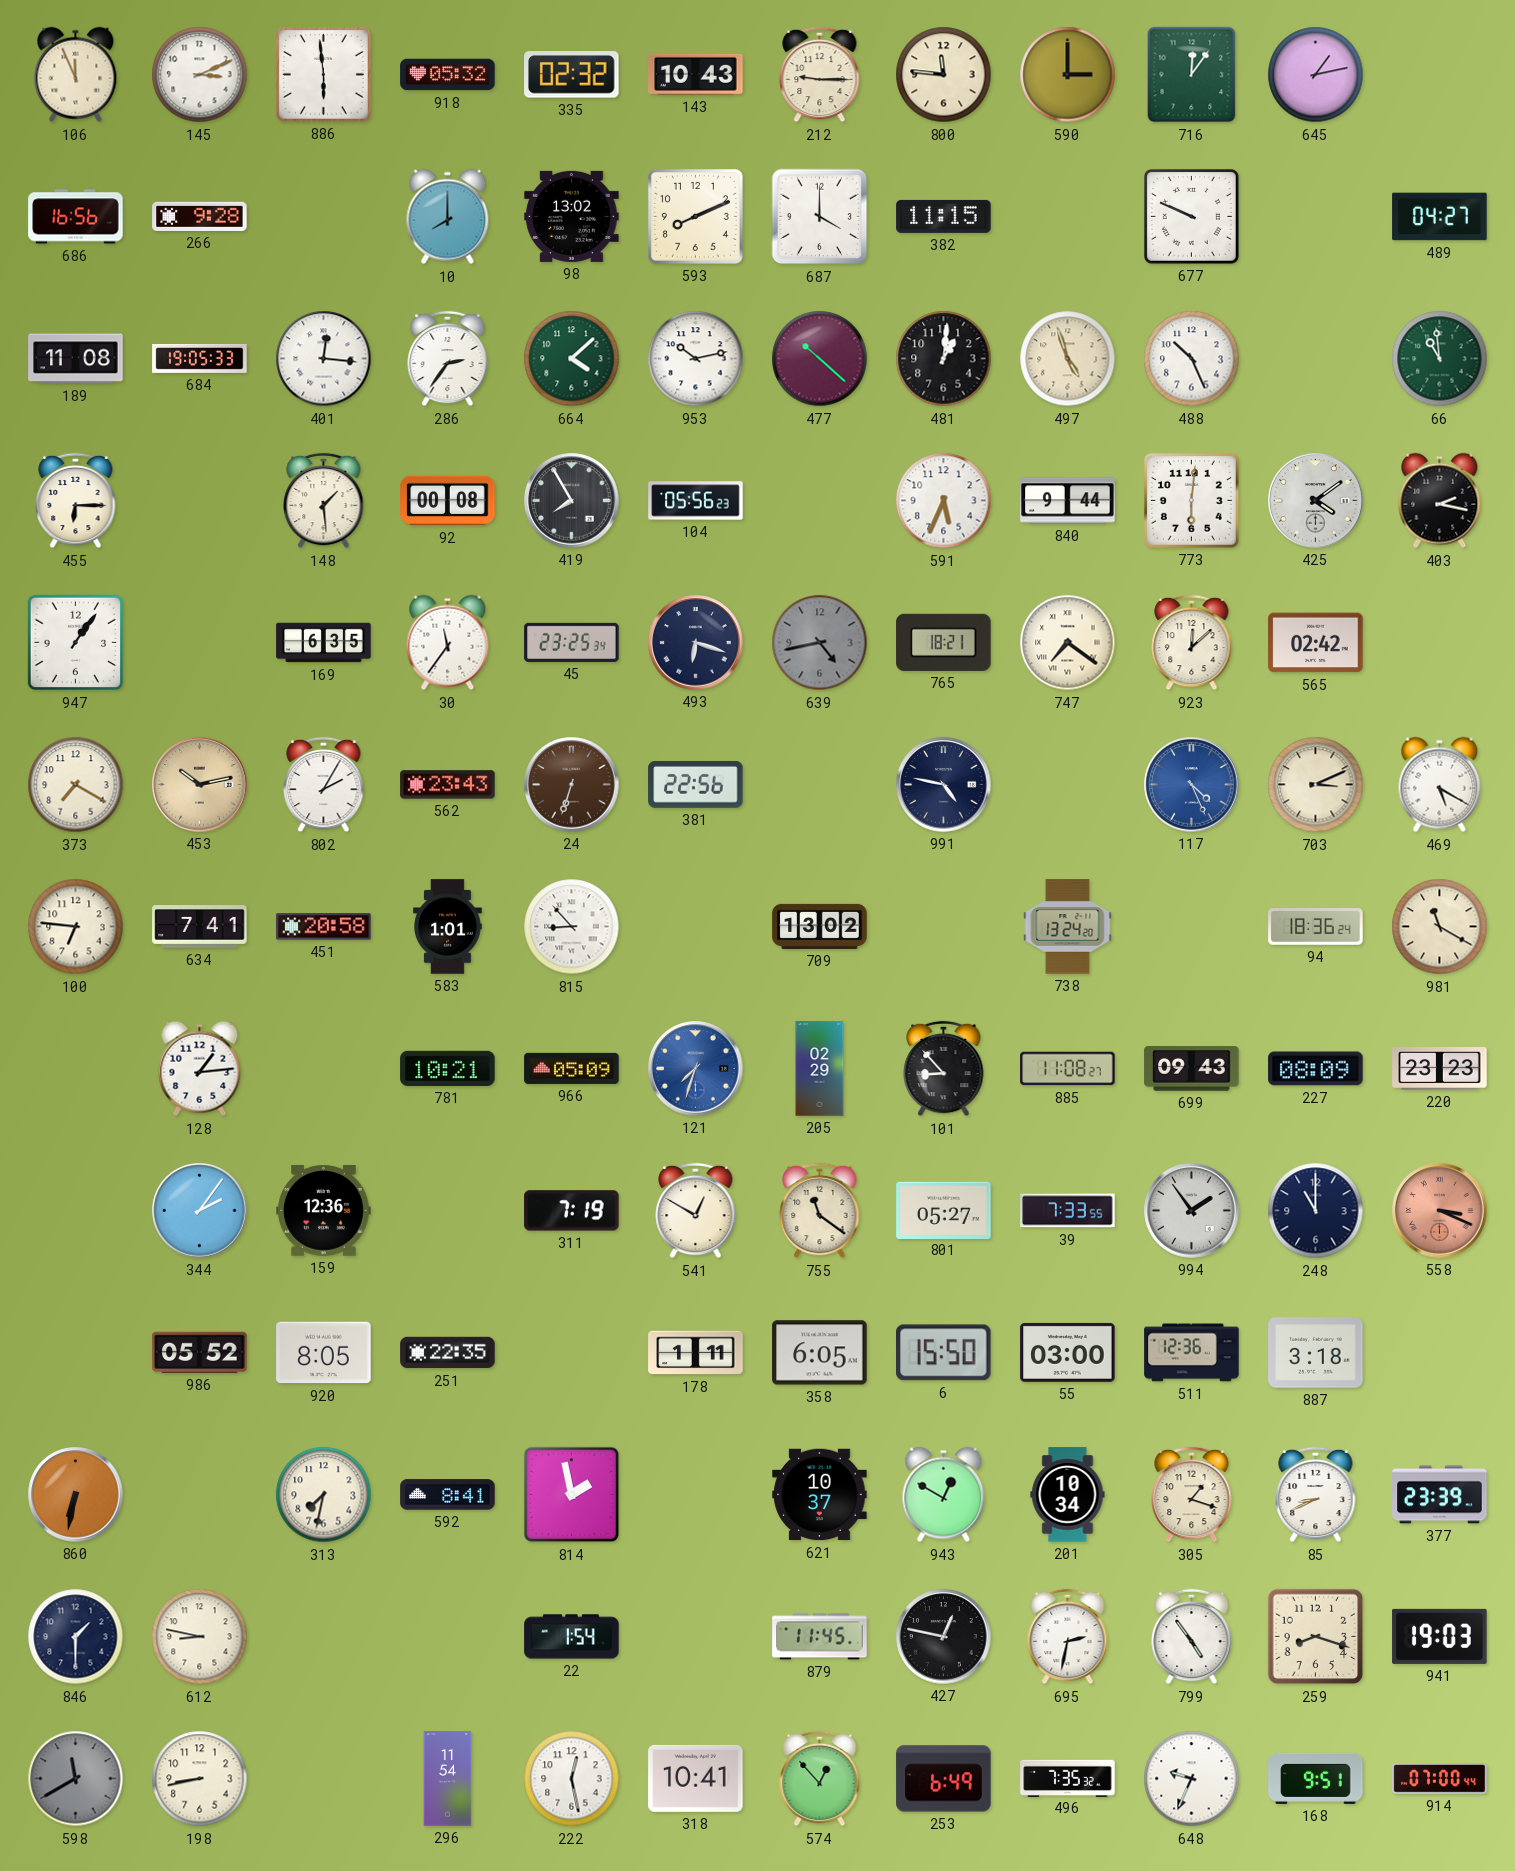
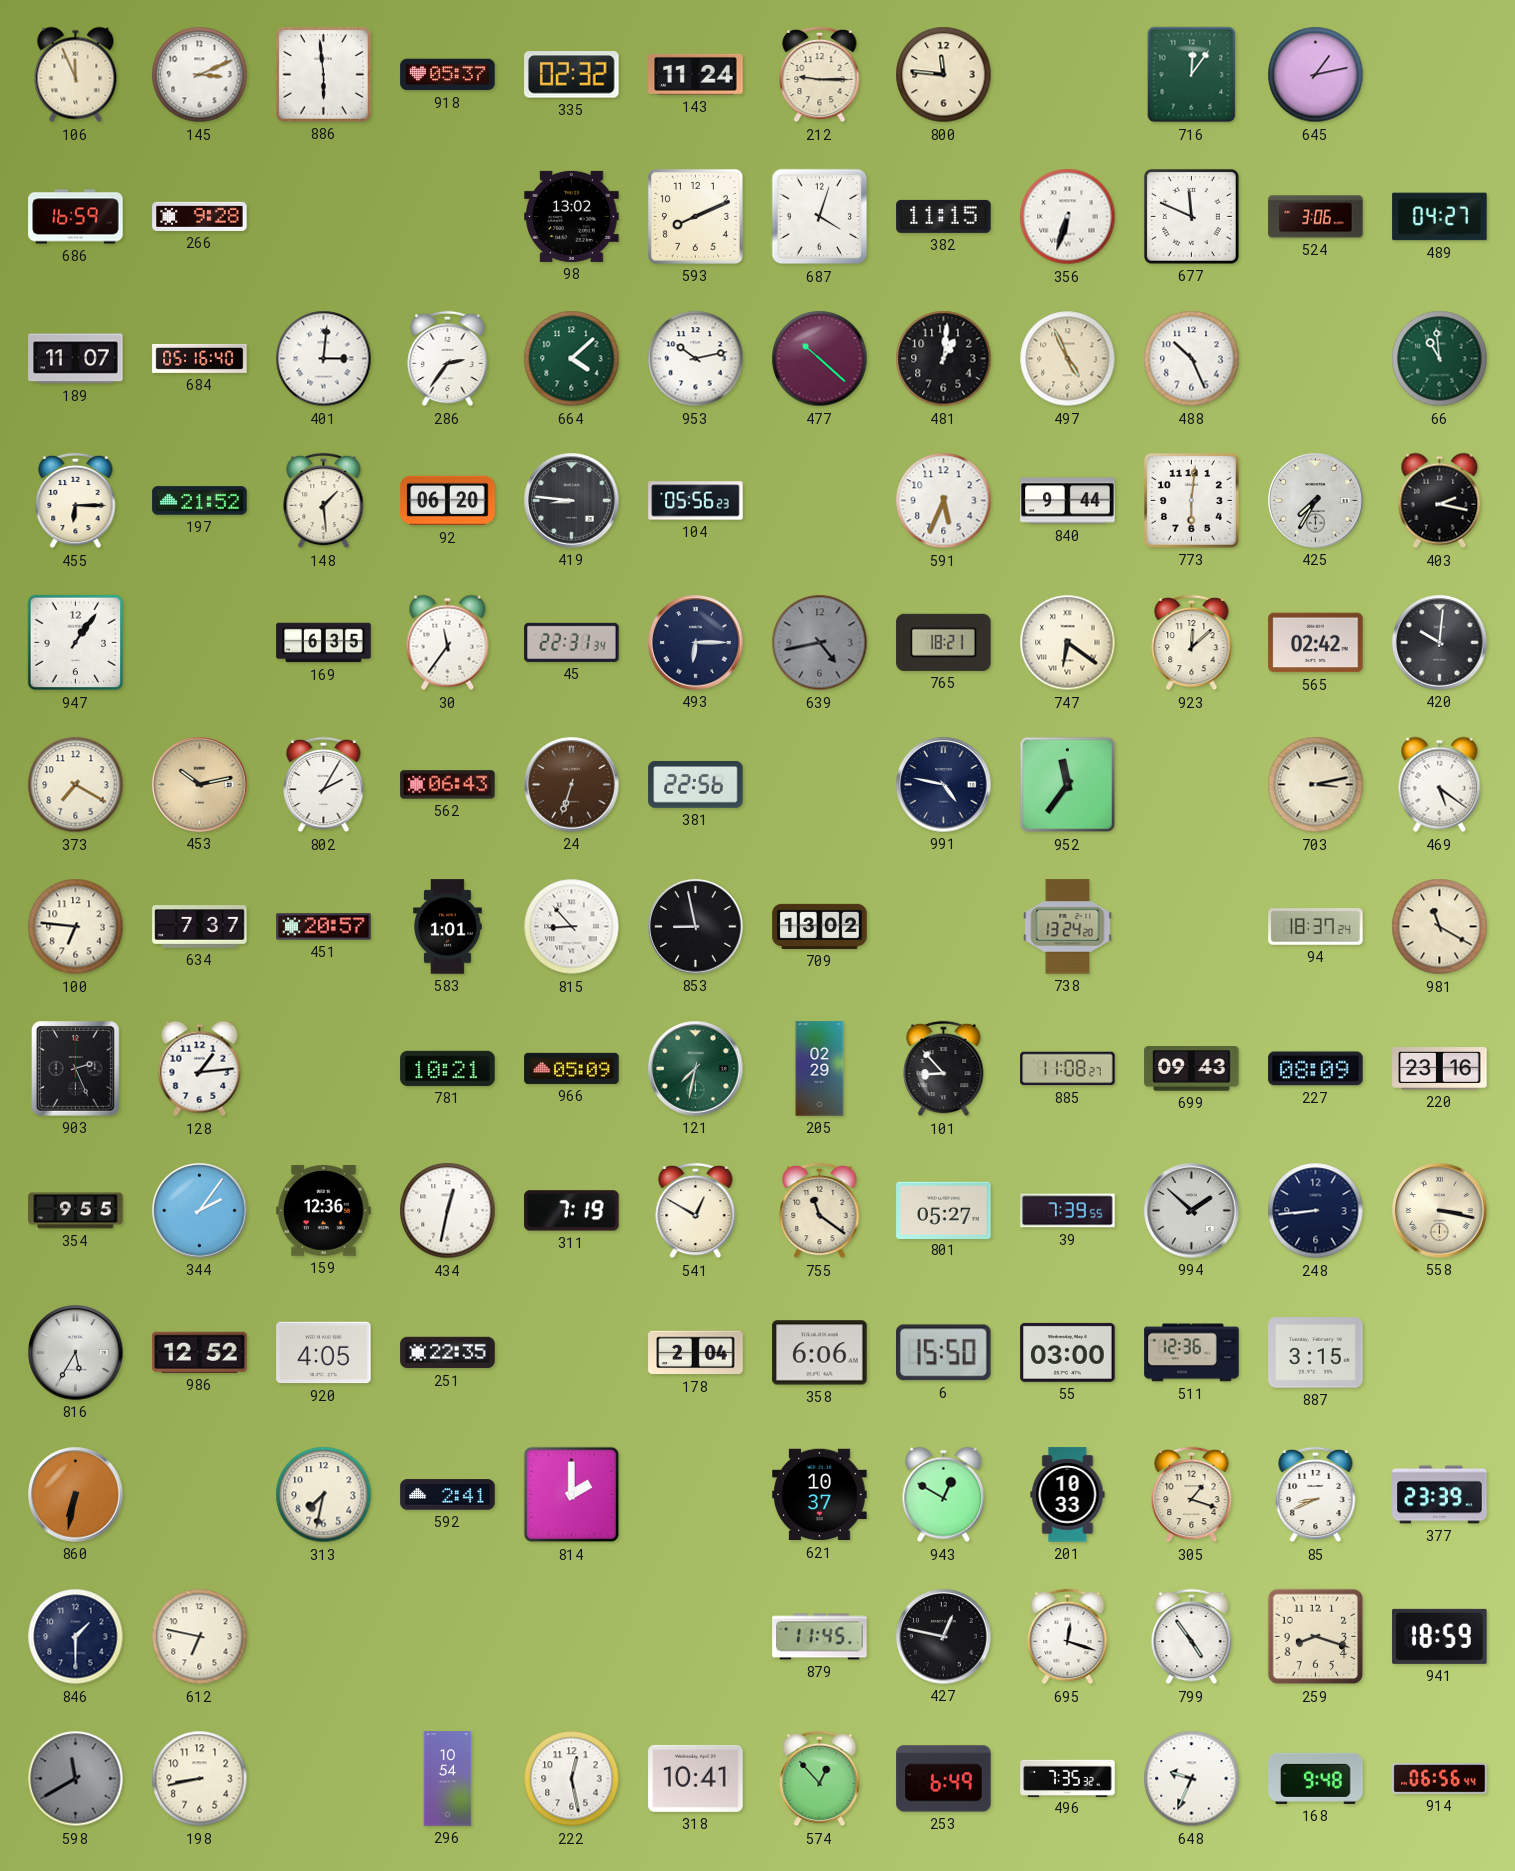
918: 05:32 -> 05:37 (448, 75)
143: 10:43 -> 11:24 (696, 74)
590: 3:00 -> none (1068, 75)
686: 16:56 -> 16:59 (76, 217)
10: 8:00 -> none (448, 217)
687: 4:00 -> 4:03 (820, 217)
356: none -> 6:33 (1068, 217)
677: 9:49 -> 11:49 (1191, 216)
524: none -> 3:06 (1316, 217)
189: 11:08 -> 11:07 (76, 359)
684: 19:05 -> 05:16 (200, 358)
401: 12:16 -> 3:01 (324, 359)
497: 4:57 -> 4:56 (1068, 359)
197: none -> 21:52 (200, 501)
92: 00:08 -> 06:20 (448, 501)
419: 7:55 -> 8:46 (572, 501)
425: 4:09 -> 7:35 (1316, 501)
45: 23:25 -> 22:31 (572, 642)
493: 6:18 -> 6:15 (696, 643)
747: 7:21 -> 6:21 (1068, 643)
420: none -> 10:01 (1440, 643)
562: 23:43 -> 06:43 (448, 785)
952: none -> 11:36 (1068, 785)
117: 4:26 -> none (1192, 785)
703: 3:11 -> 3:13 (1316, 785)
469: 5:20 -> 5:21 (1440, 785)
634: 7:41 -> 7:37 (200, 927)
451: 20:58 -> 20:57 (324, 927)
853: none -> 8:58 (696, 927)
94: 18:36 -> 18:37 (1316, 927)
903: none -> 2:26 (76, 1069)
121: 7:33 -> 7:32 (696, 1069)
121 dial: blue -> green (696, 1069)
220: 23:23 -> 23:16 (1440, 1069)
354: none -> 9:55 (76, 1211)
434: none -> 12:32 (448, 1211)
39: 7:33 -> 7:39 (1068, 1211)
994: 1:54 -> 1:52 (1192, 1211)
248: 11:00 -> 8:44 (1316, 1211)
558: 3:19 -> 3:17 (1440, 1211)
558 dial: salmon -> cream (1440, 1211)
816: none -> 5:35 (76, 1353)
986: 05:52 -> 12:52 (200, 1352)
920: 8:05 -> 4:05 (324, 1353)
178: 1:11 -> 2:04 (696, 1353)
358: 6:05 -> 6:06 (820, 1353)
887: 3:18 -> 3:15 (1316, 1353)
592: 8:41 -> 2:41 (448, 1495)
814: 1:58 -> 2:00 (572, 1495)
201: 10:34 -> 10:33 (1068, 1495)
612: 8:47 -> 6:47 (200, 1637)
22: 1:54 -> none (572, 1637)
695: 2:32 -> 12:18 (1068, 1637)
941: 19:03 -> 18:59 (1440, 1636)
296: 11:54 -> 10:54 (448, 1779)
168: 9:51 -> 9:48 (1316, 1778)
914: 07:00 -> 06:56 (1440, 1779)
